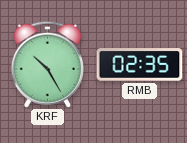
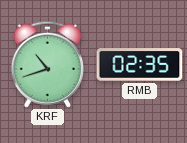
KRF: 10:25 -> 10:42 (47, 64)
